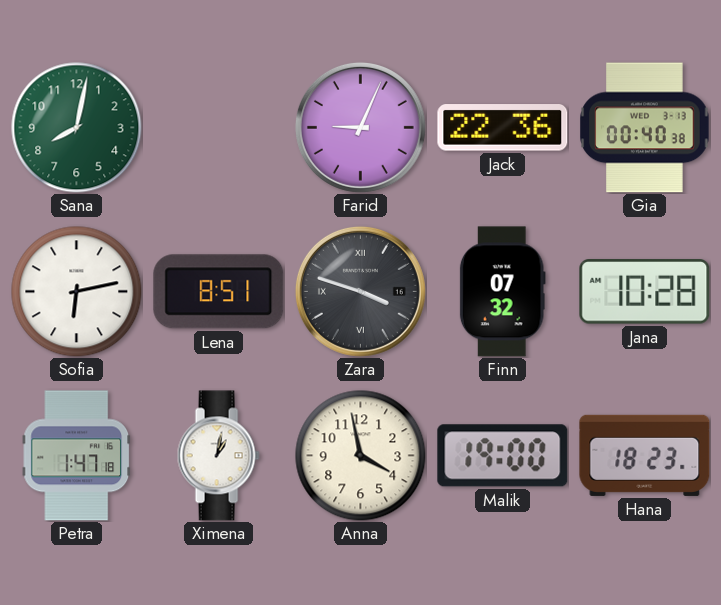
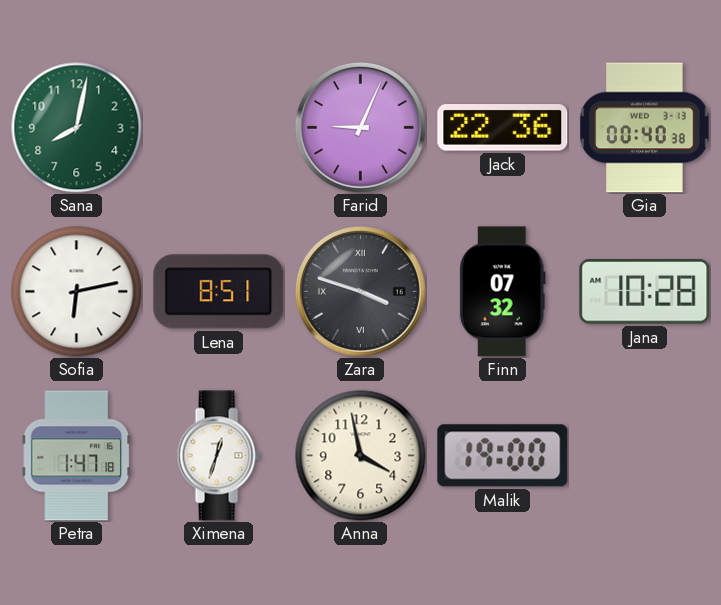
Ximena: 1:02 -> 12:33 (218, 456)
Hana: 18:23 -> none (645, 455)
